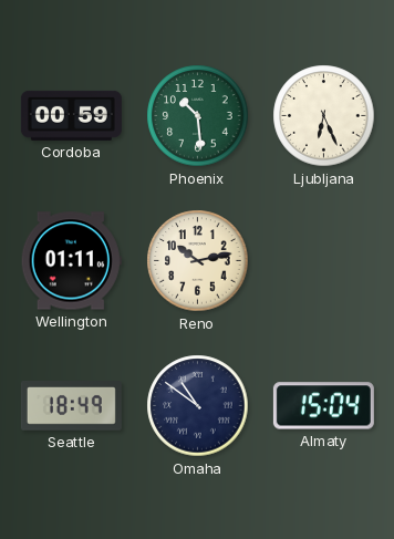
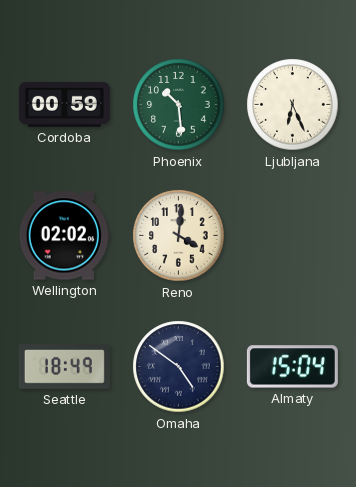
Wellington: 01:11 -> 02:02 (64, 236)
Reno: 10:13 -> 4:01 (179, 236)
Omaha: 10:51 -> 4:51 (179, 367)
